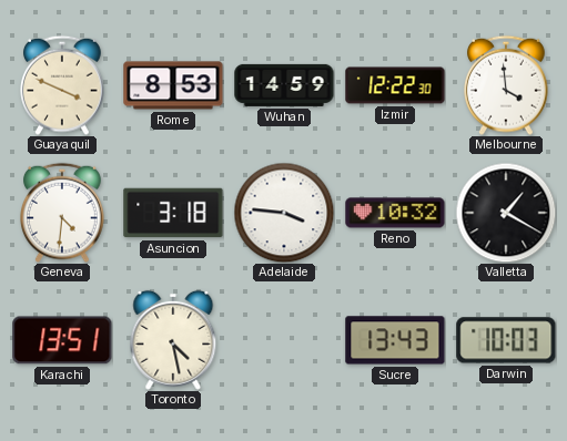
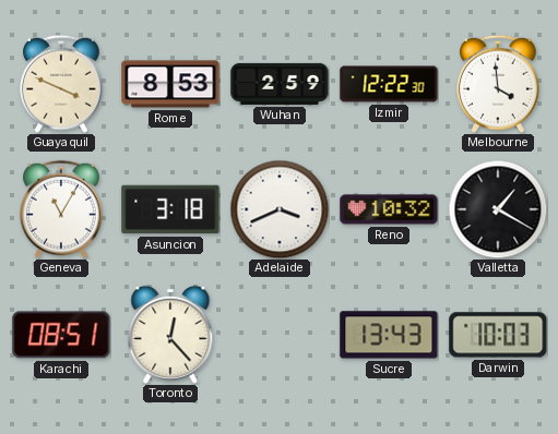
Wuhan: 14:59 -> 2:59 (280, 84)
Geneva: 4:31 -> 11:05 (62, 209)
Adelaide: 3:46 -> 3:41 (280, 209)
Karachi: 13:51 -> 08:51 (61, 335)
Toronto: 4:28 -> 12:23 (170, 335)
